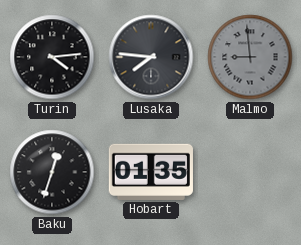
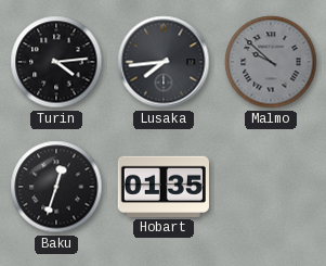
Lusaka: 7:46 -> 7:44 (164, 62)
Malmo: 8:59 -> 9:52 (271, 62)
